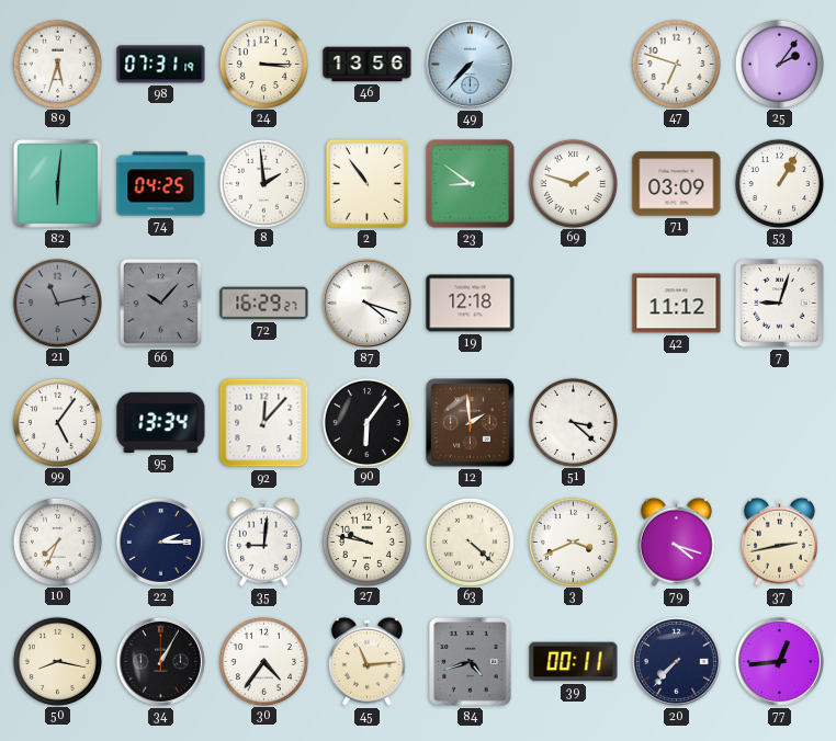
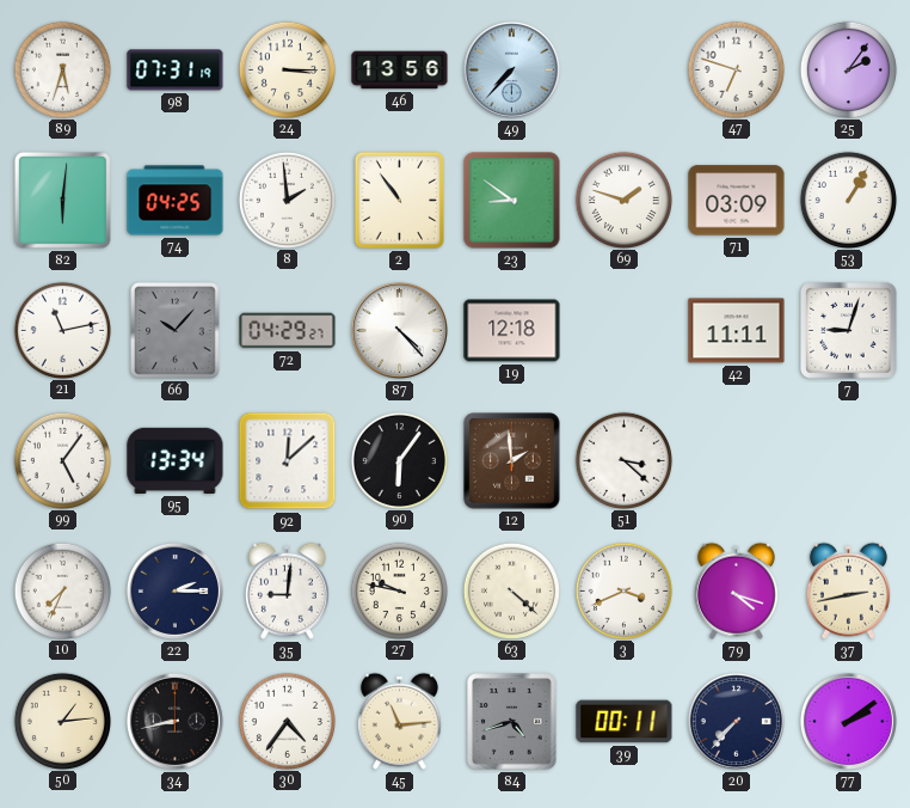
21 dial: grey -> white (62, 330)
72: 16:29 -> 04:29 (288, 331)
87: 4:18 -> 4:23 (399, 330)
42: 11:12 -> 11:11 (737, 331)
92: 12:07 -> 12:08 (288, 461)
50: 8:17 -> 1:14 (62, 721)
34: 1:05 -> 8:43 (174, 721)
77: 12:44 -> 2:09 (848, 721)
